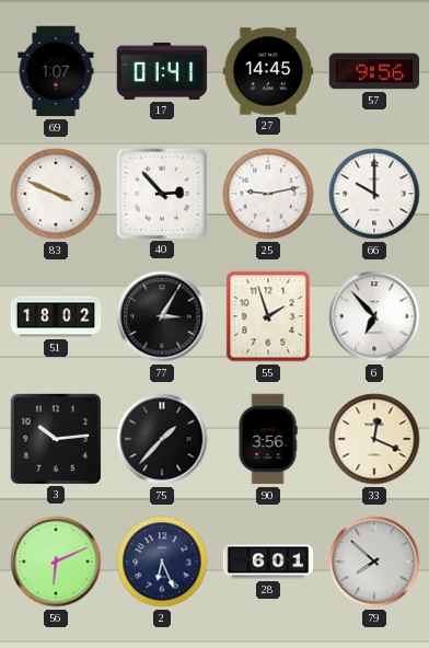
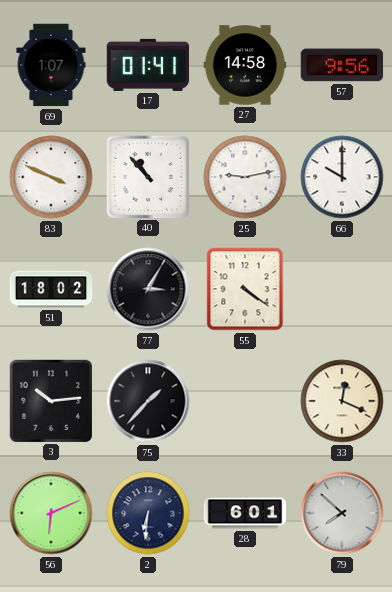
27: 14:45 -> 14:58 (245, 65)
40: 2:53 -> 10:53 (147, 176)
55: 1:57 -> 4:21 (245, 289)
6: 6:53 -> none (374, 316)
90: 3:56 -> none (268, 439)
2: 6:26 -> 6:31 (148, 513)
